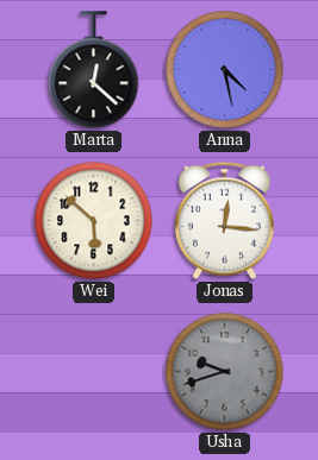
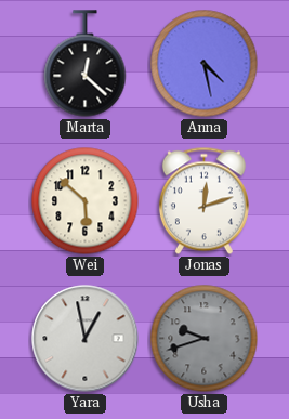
Jonas: 12:16 -> 12:12 (203, 201)
Yara: none -> 12:58 (86, 339)
